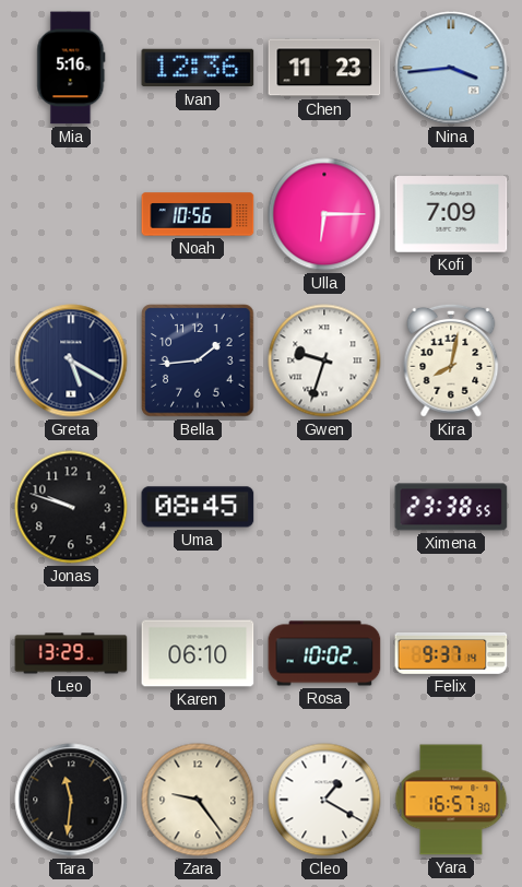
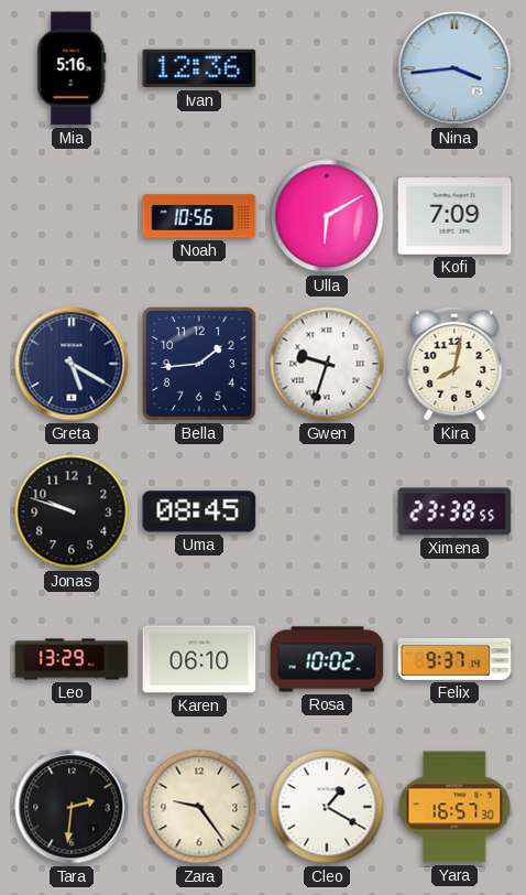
Chen: 11:23 -> none (324, 68)
Ulla: 6:15 -> 6:10 (327, 216)
Tara: 11:31 -> 2:31 (72, 807)
